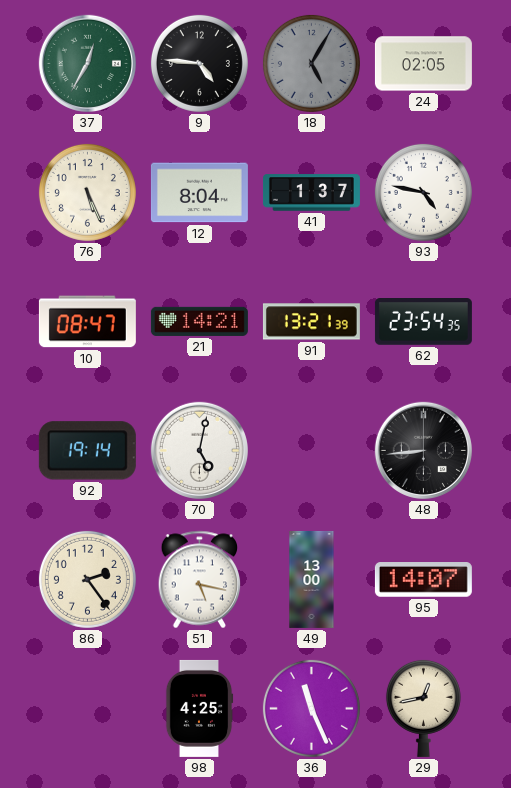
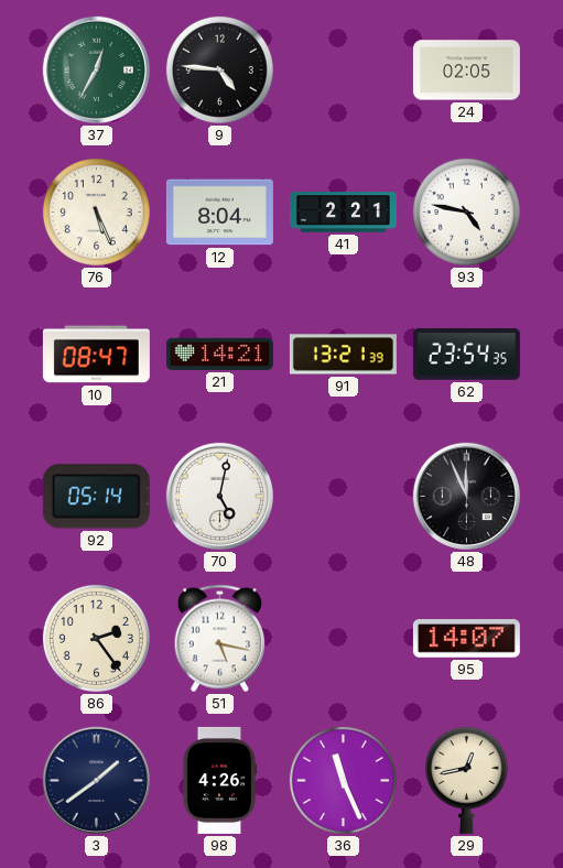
18: 5:05 -> none (311, 63)
41: 1:37 -> 2:21 (343, 213)
92: 19:14 -> 05:14 (96, 497)
48: 8:44 -> 11:56 (466, 496)
49: 13:00 -> none (312, 579)
3: none -> 1:39 (96, 780)
98: 4:25 -> 4:26 (219, 780)
